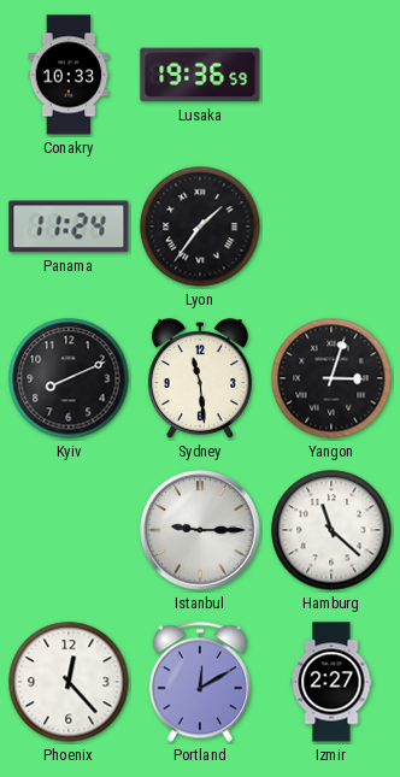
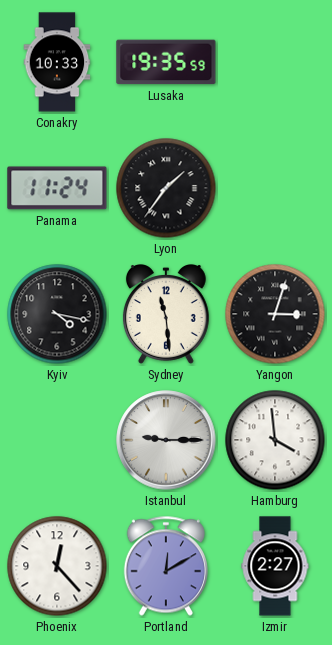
Lusaka: 19:36 -> 19:35 (166, 62)
Kyiv: 8:11 -> 4:17 (57, 314)
Hamburg: 11:22 -> 3:59 (275, 440)
